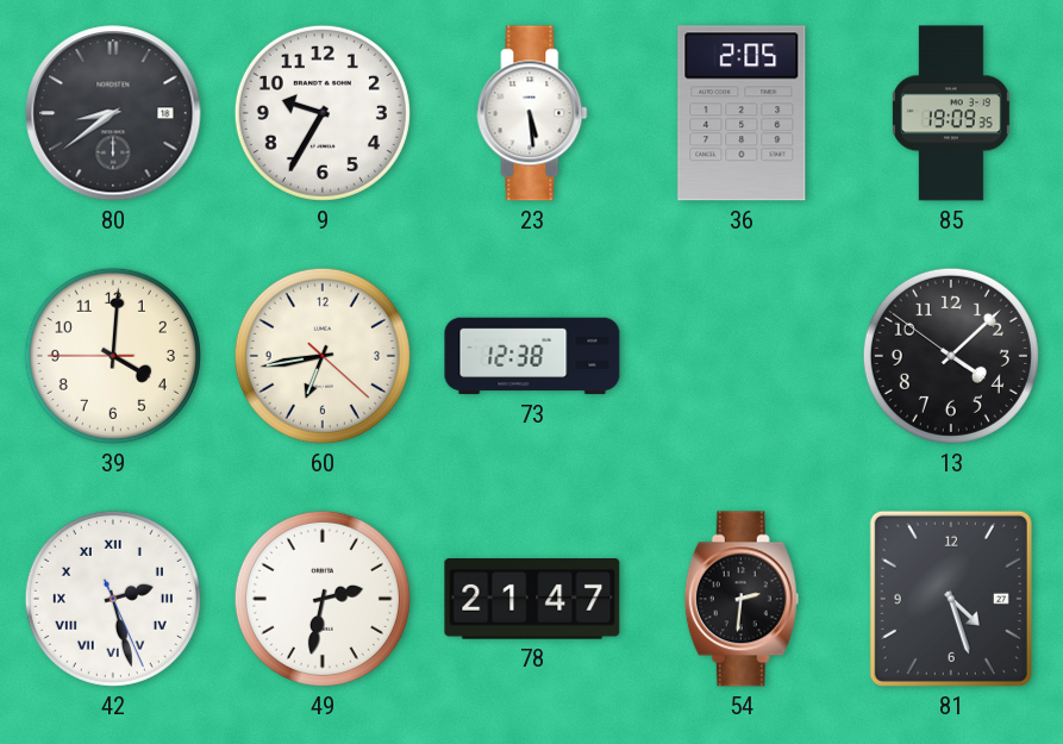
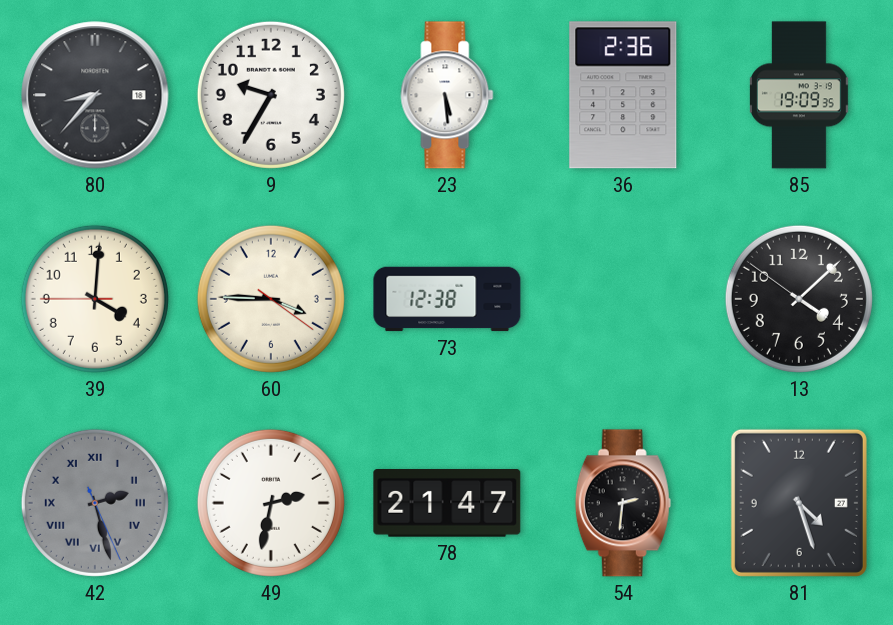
80: 8:39 -> 8:37 (95, 95)
36: 2:05 -> 2:36 (623, 95)
60: 6:43 -> 3:45 (271, 299)
42 dial: white -> grey (95, 503)
